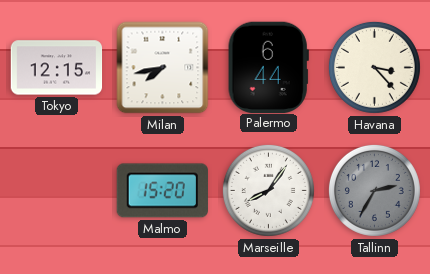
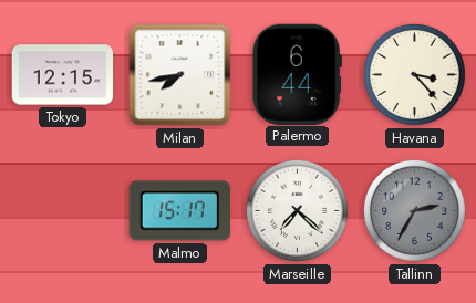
Malmo: 15:20 -> 15:17 (179, 211)
Marseille: 8:06 -> 7:22 (297, 210)
